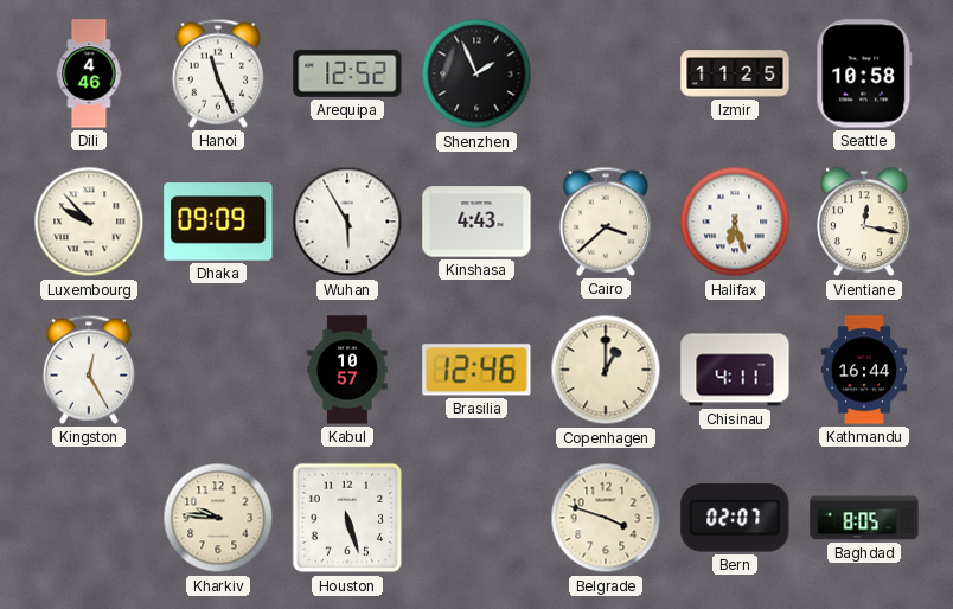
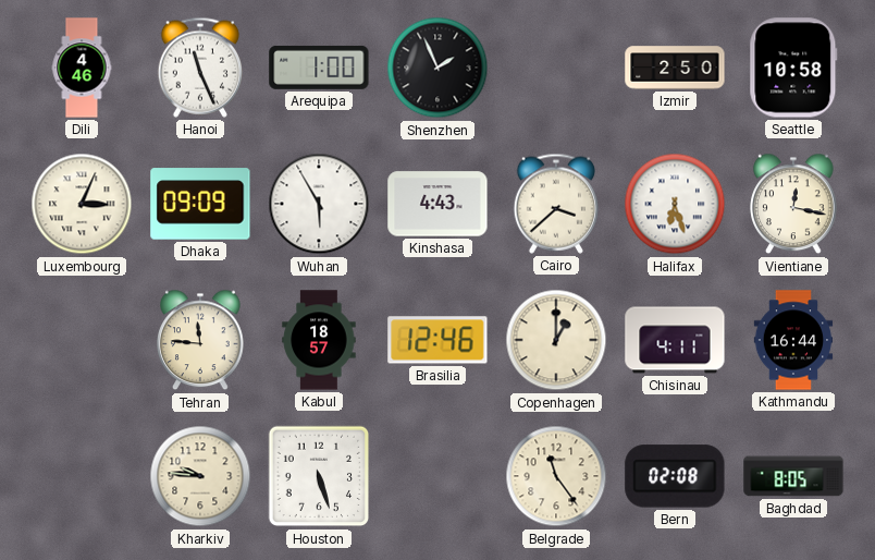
Arequipa: 12:52 -> 1:00 (319, 68)
Izmir: 11:25 -> 2:50 (675, 68)
Luxembourg: 9:53 -> 3:04 (82, 204)
Kingston: 12:25 -> none (88, 370)
Tehran: none -> 11:46 (200, 340)
Kabul: 10:57 -> 18:57 (319, 340)
Belgrade: 3:48 -> 11:24 (556, 476)
Bern: 02:07 -> 02:08 (675, 476)
